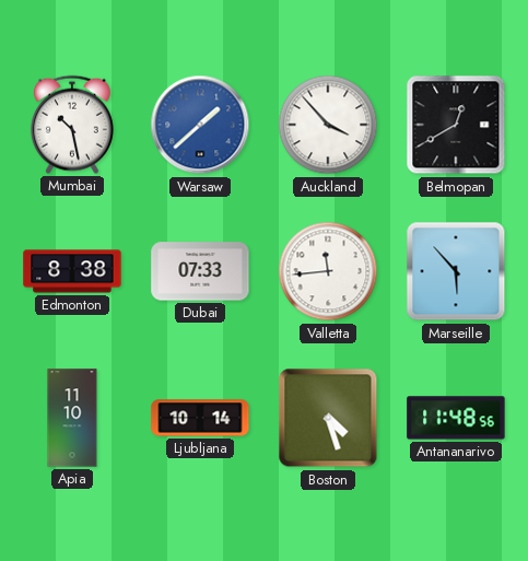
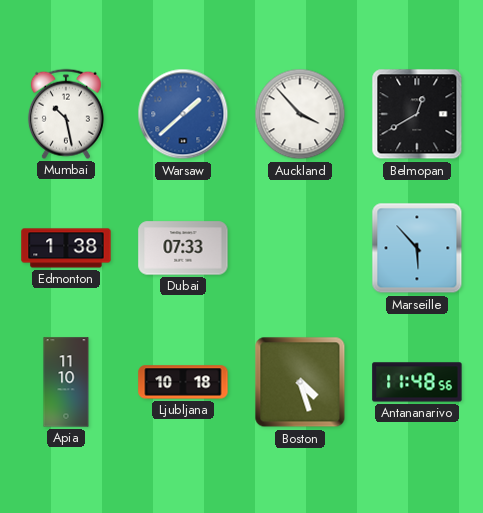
Edmonton: 8:38 -> 1:38 (66, 248)
Valletta: 11:44 -> none (328, 271)
Ljubljana: 10:14 -> 10:18 (183, 382)
